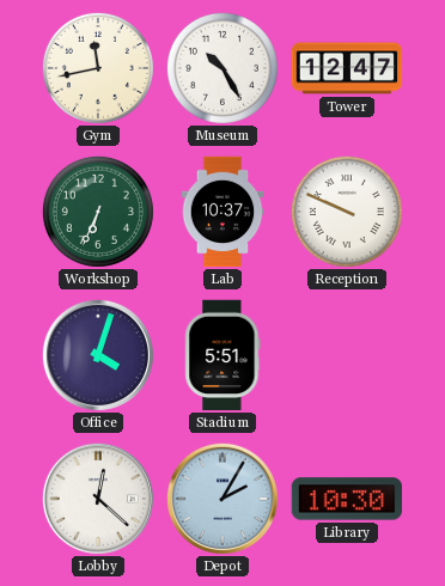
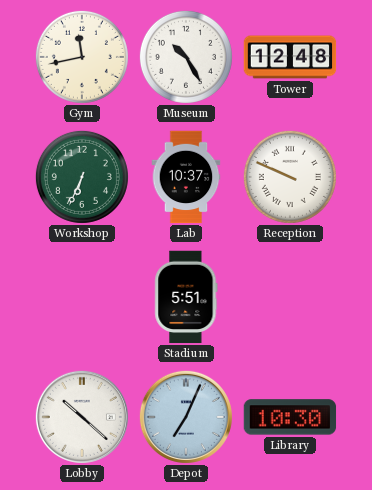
Tower: 12:47 -> 12:48 (290, 57)
Office: 4:03 -> none (98, 355)
Lobby: 12:22 -> 10:22 (82, 417)
Depot: 2:05 -> 7:04 (186, 417)
